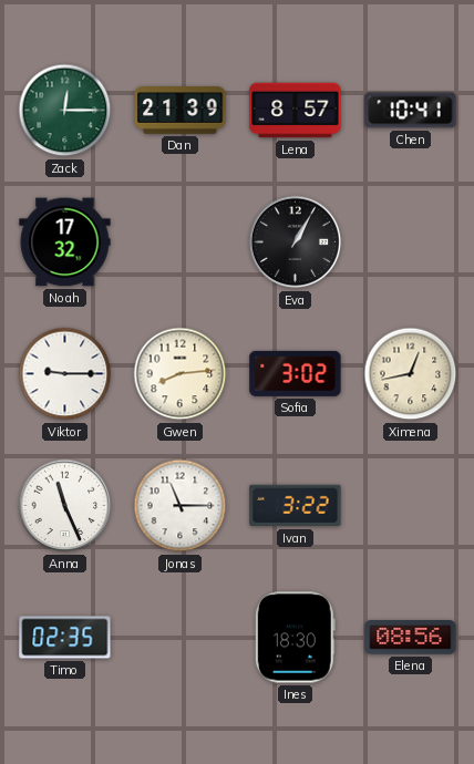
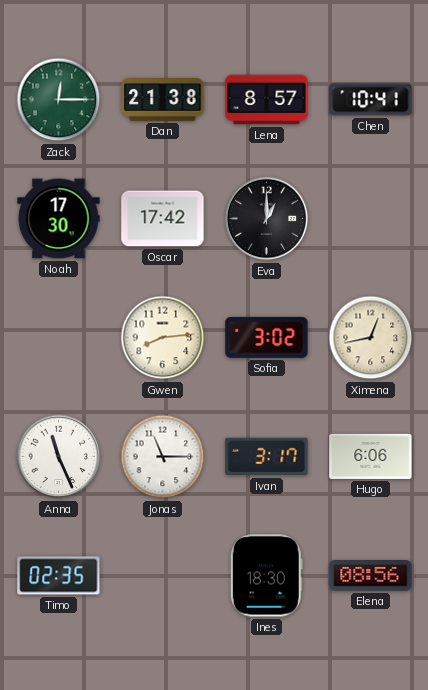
Dan: 21:39 -> 21:38 (163, 100)
Noah: 17:32 -> 17:30 (59, 219)
Oscar: none -> 17:42 (163, 219)
Eva: 1:05 -> 1:00 (267, 219)
Viktor: 9:15 -> none (65, 374)
Ivan: 3:22 -> 3:17 (267, 457)
Hugo: none -> 6:06 (371, 456)
